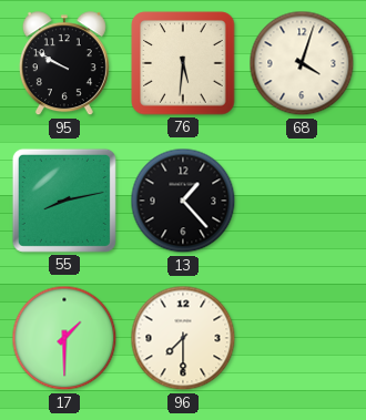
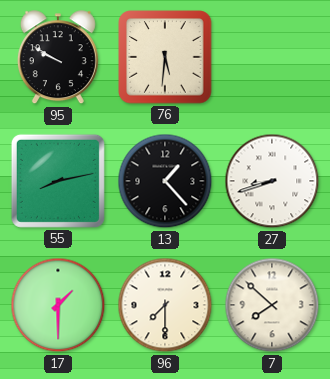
68: 4:03 -> none (302, 63)
27: none -> 8:42 (272, 181)
7: none -> 7:52 (272, 305)
